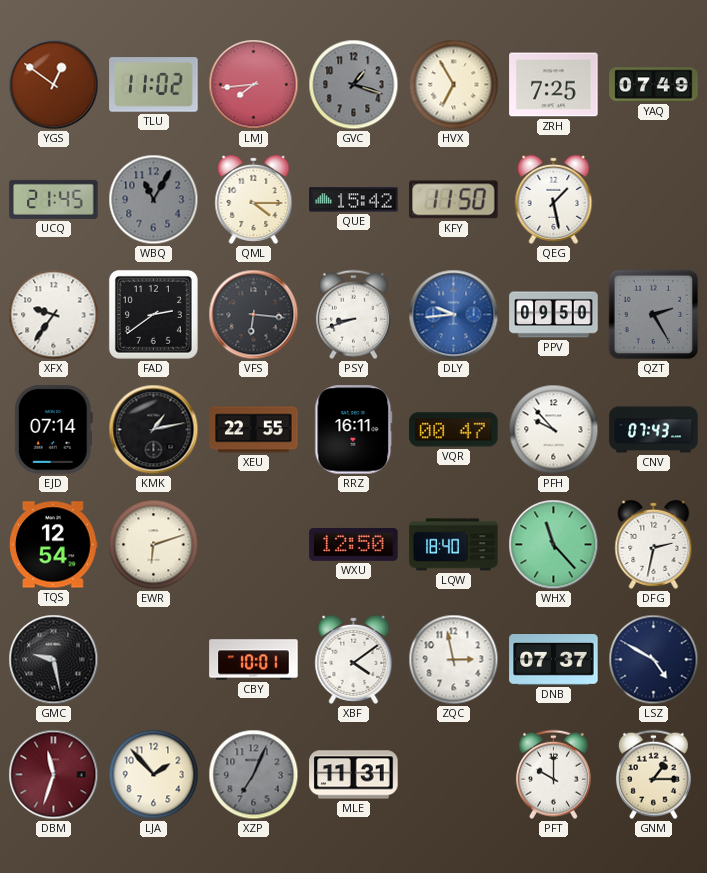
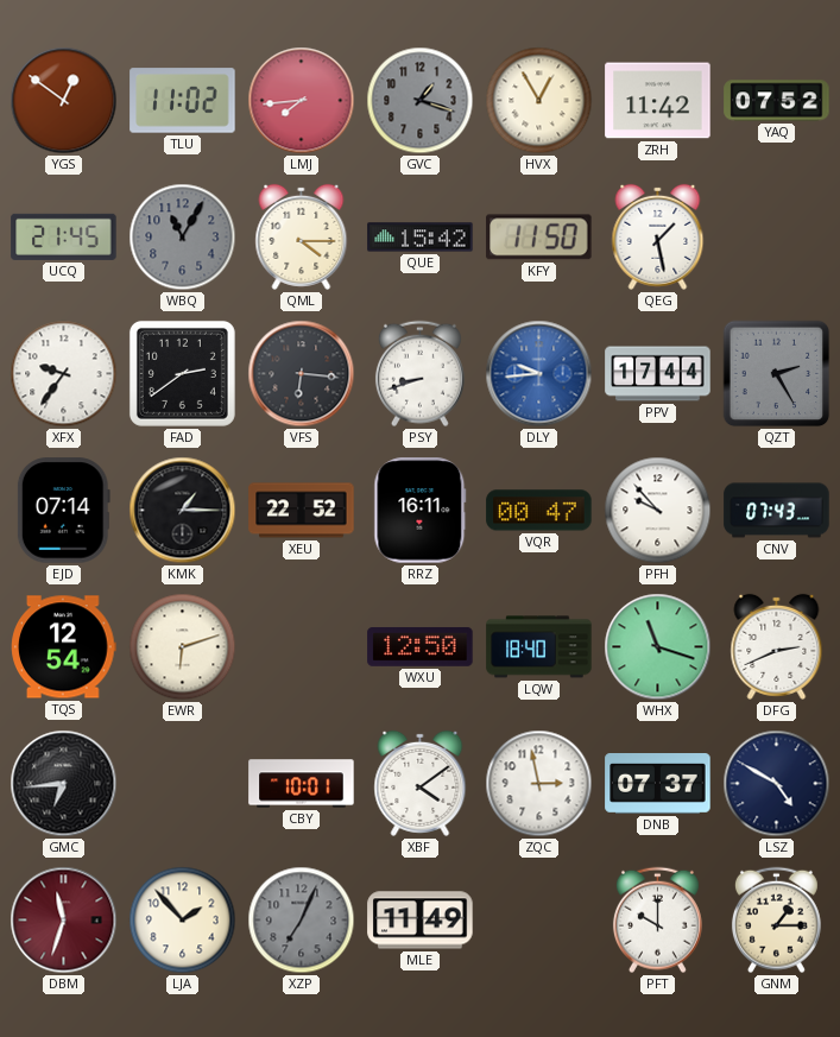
HVX: 6:55 -> 12:55 (539, 101)
ZRH: 7:25 -> 11:42 (658, 101)
YAQ: 07:49 -> 07:52 (777, 101)
PPV: 09:50 -> 17:44 (658, 374)
KMK: 1:13 -> 1:15 (183, 511)
XEU: 22:55 -> 22:52 (302, 511)
WHX: 11:23 -> 11:18 (658, 647)
DFG: 2:32 -> 2:41 (777, 646)
GMC: 9:28 -> 6:44 (64, 784)
MLE: 11:31 -> 11:49 (421, 921)
